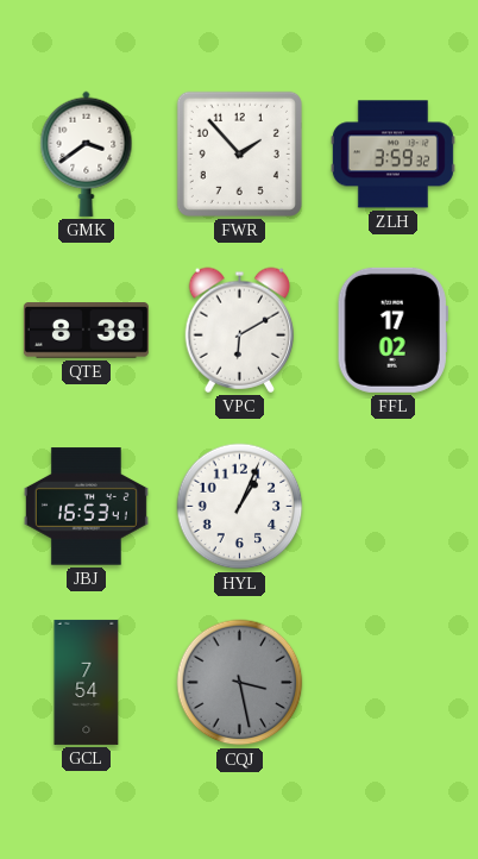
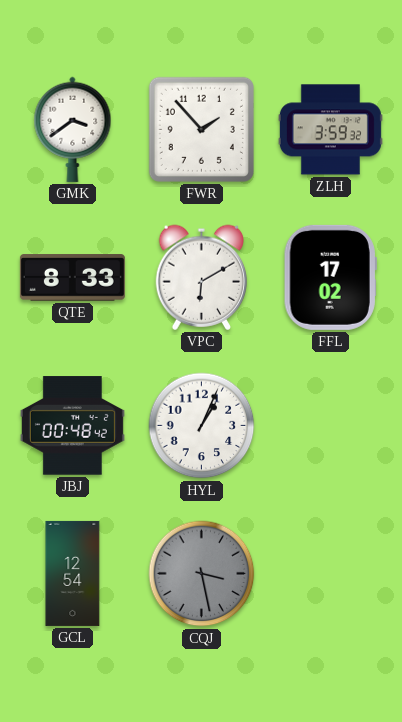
QTE: 8:38 -> 8:33 (72, 278)
JBJ: 16:53 -> 00:48 (72, 426)
GCL: 7:54 -> 12:54 (73, 573)
